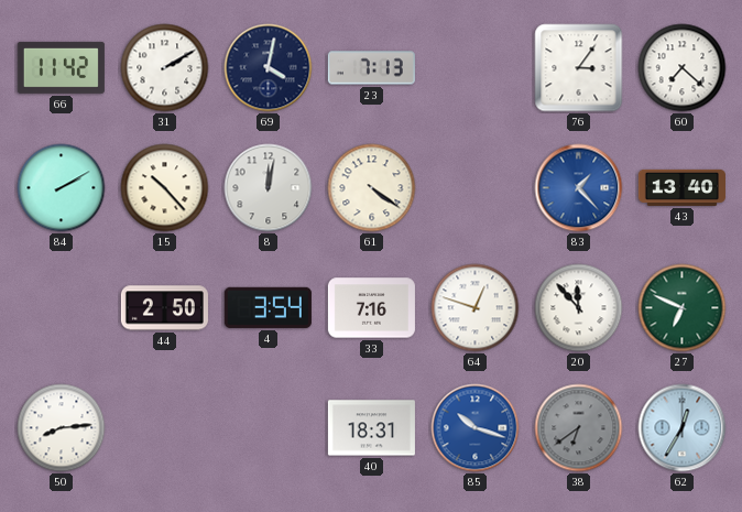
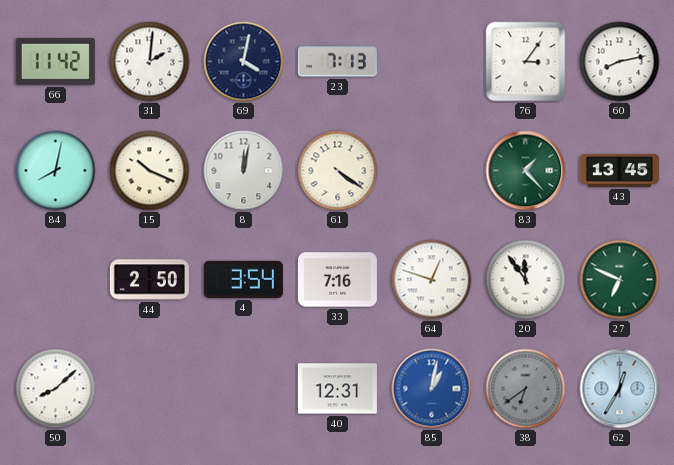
31: 2:10 -> 2:01 (150, 62)
60: 7:22 -> 8:13 (620, 62)
84: 2:10 -> 8:02 (56, 171)
15: 10:23 -> 10:19 (150, 171)
83 dial: blue -> green (526, 171)
43: 13:40 -> 13:45 (619, 170)
20: 11:53 -> 11:54 (526, 280)
50: 8:14 -> 8:08 (56, 389)
40: 18:31 -> 12:31 (337, 389)
85: 10:18 -> 1:02 (432, 389)
